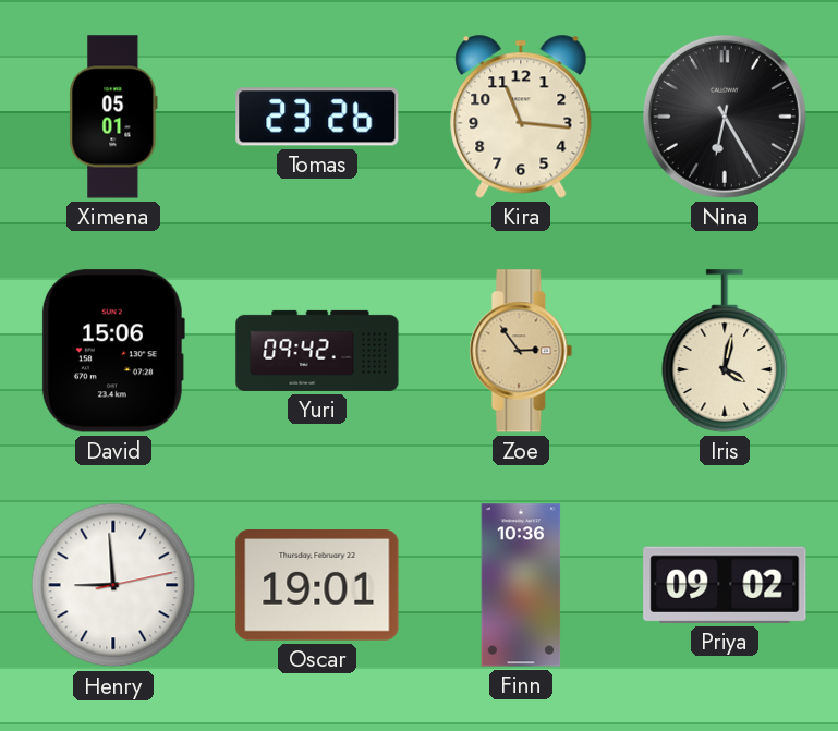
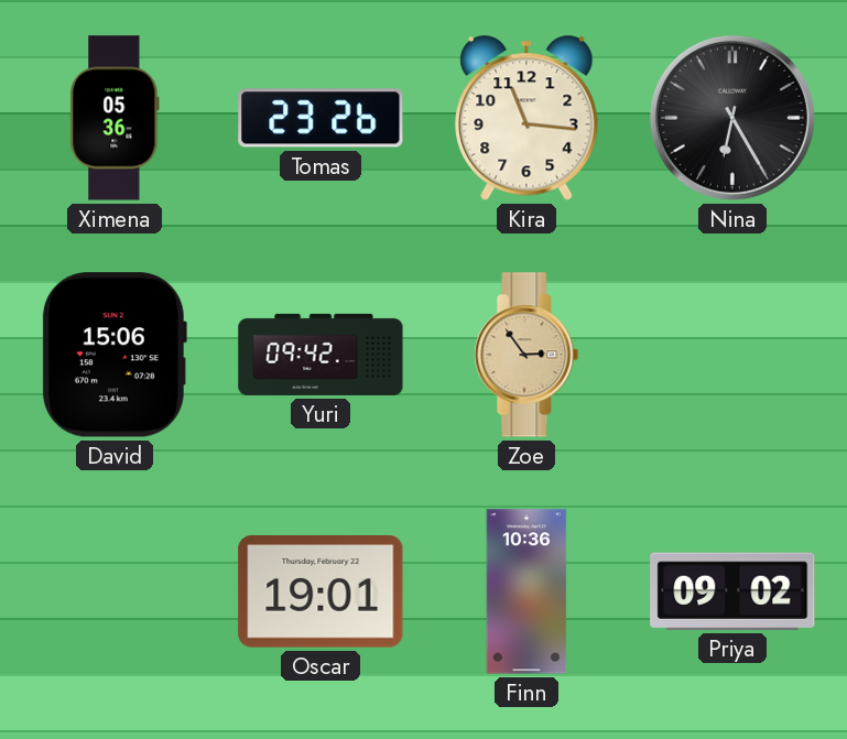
Ximena: 05:01 -> 05:36 (115, 118)
Iris: 4:02 -> none (725, 351)
Henry: 8:59 -> none (113, 585)
